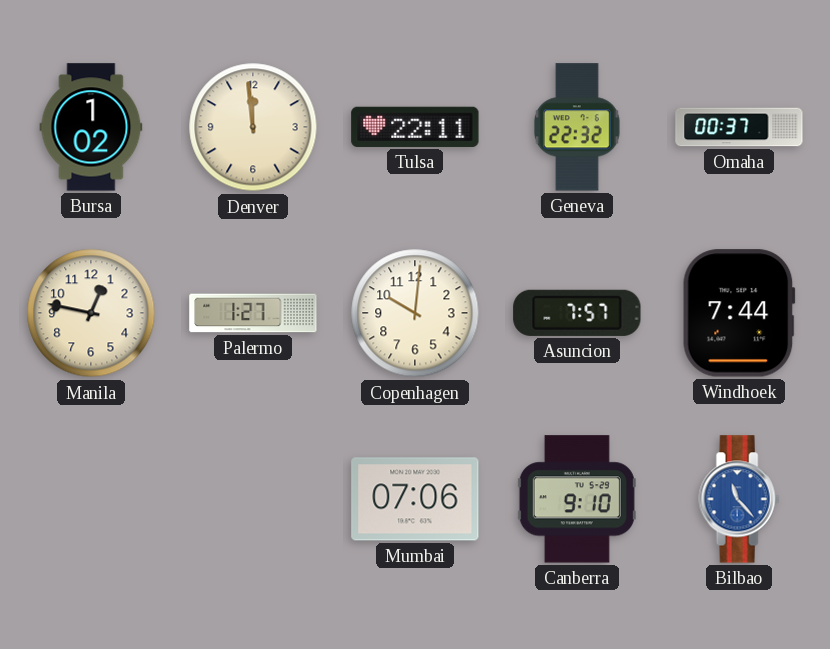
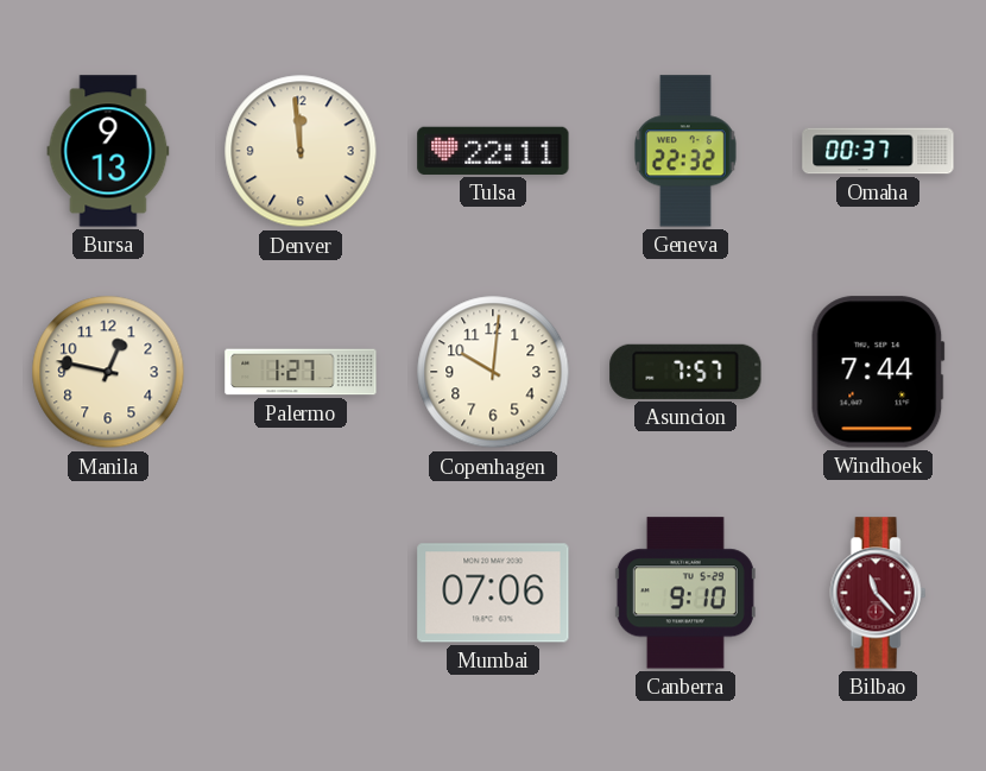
Bursa: 1:02 -> 9:13 (108, 151)
Bilbao dial: blue -> burgundy (878, 593)
